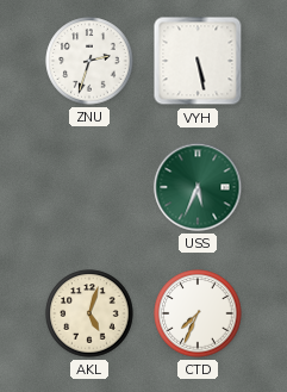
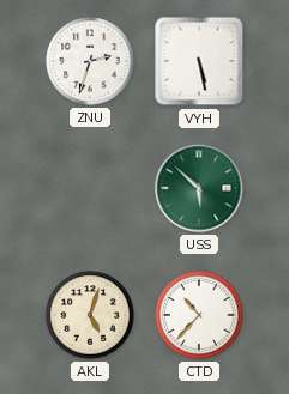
USS: 5:34 -> 5:52 (199, 188)
CTD: 7:34 -> 10:37 (199, 315)
